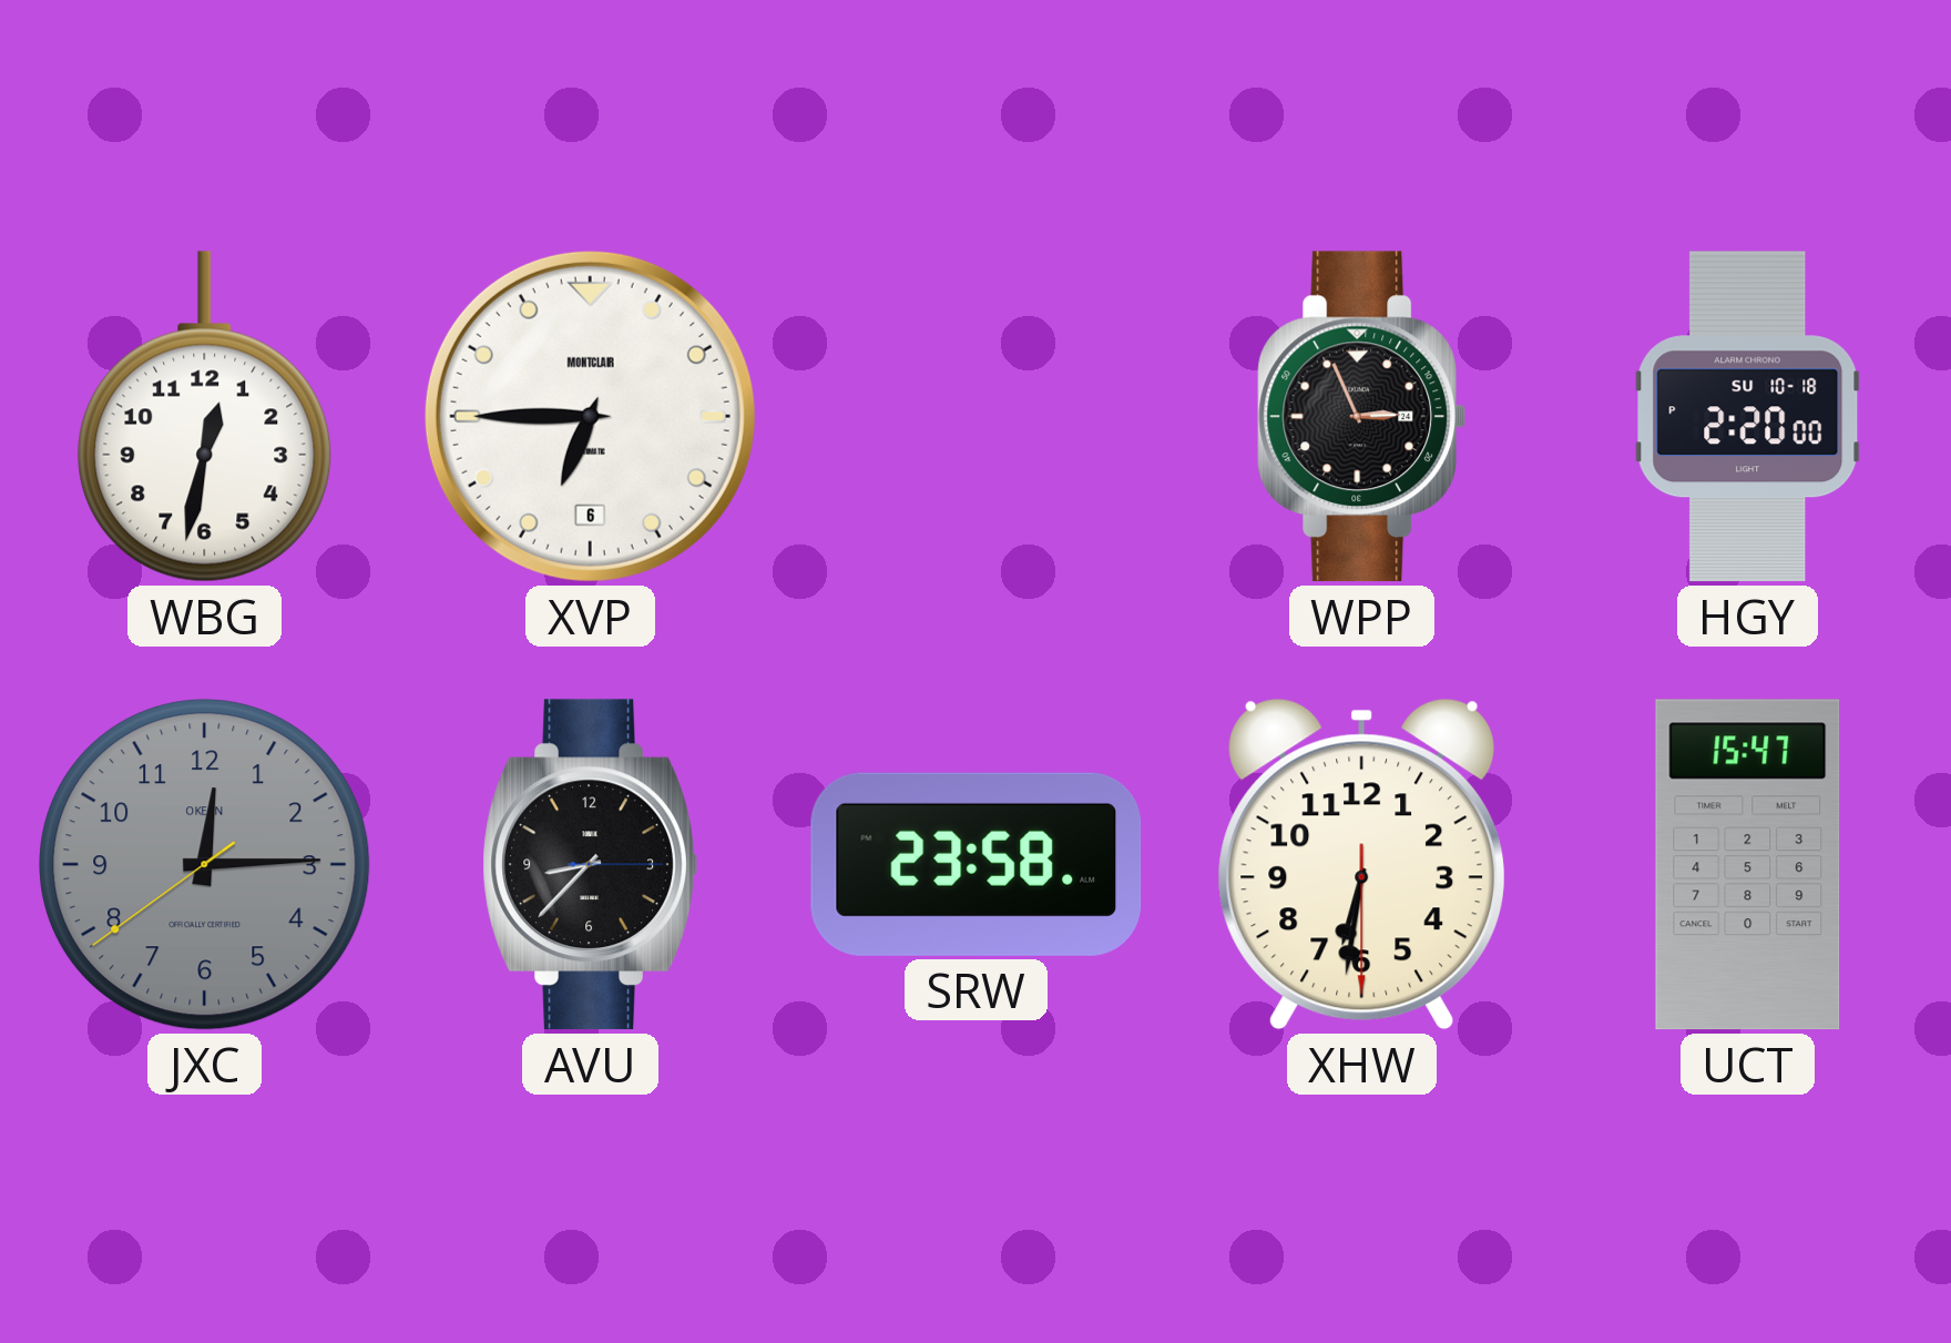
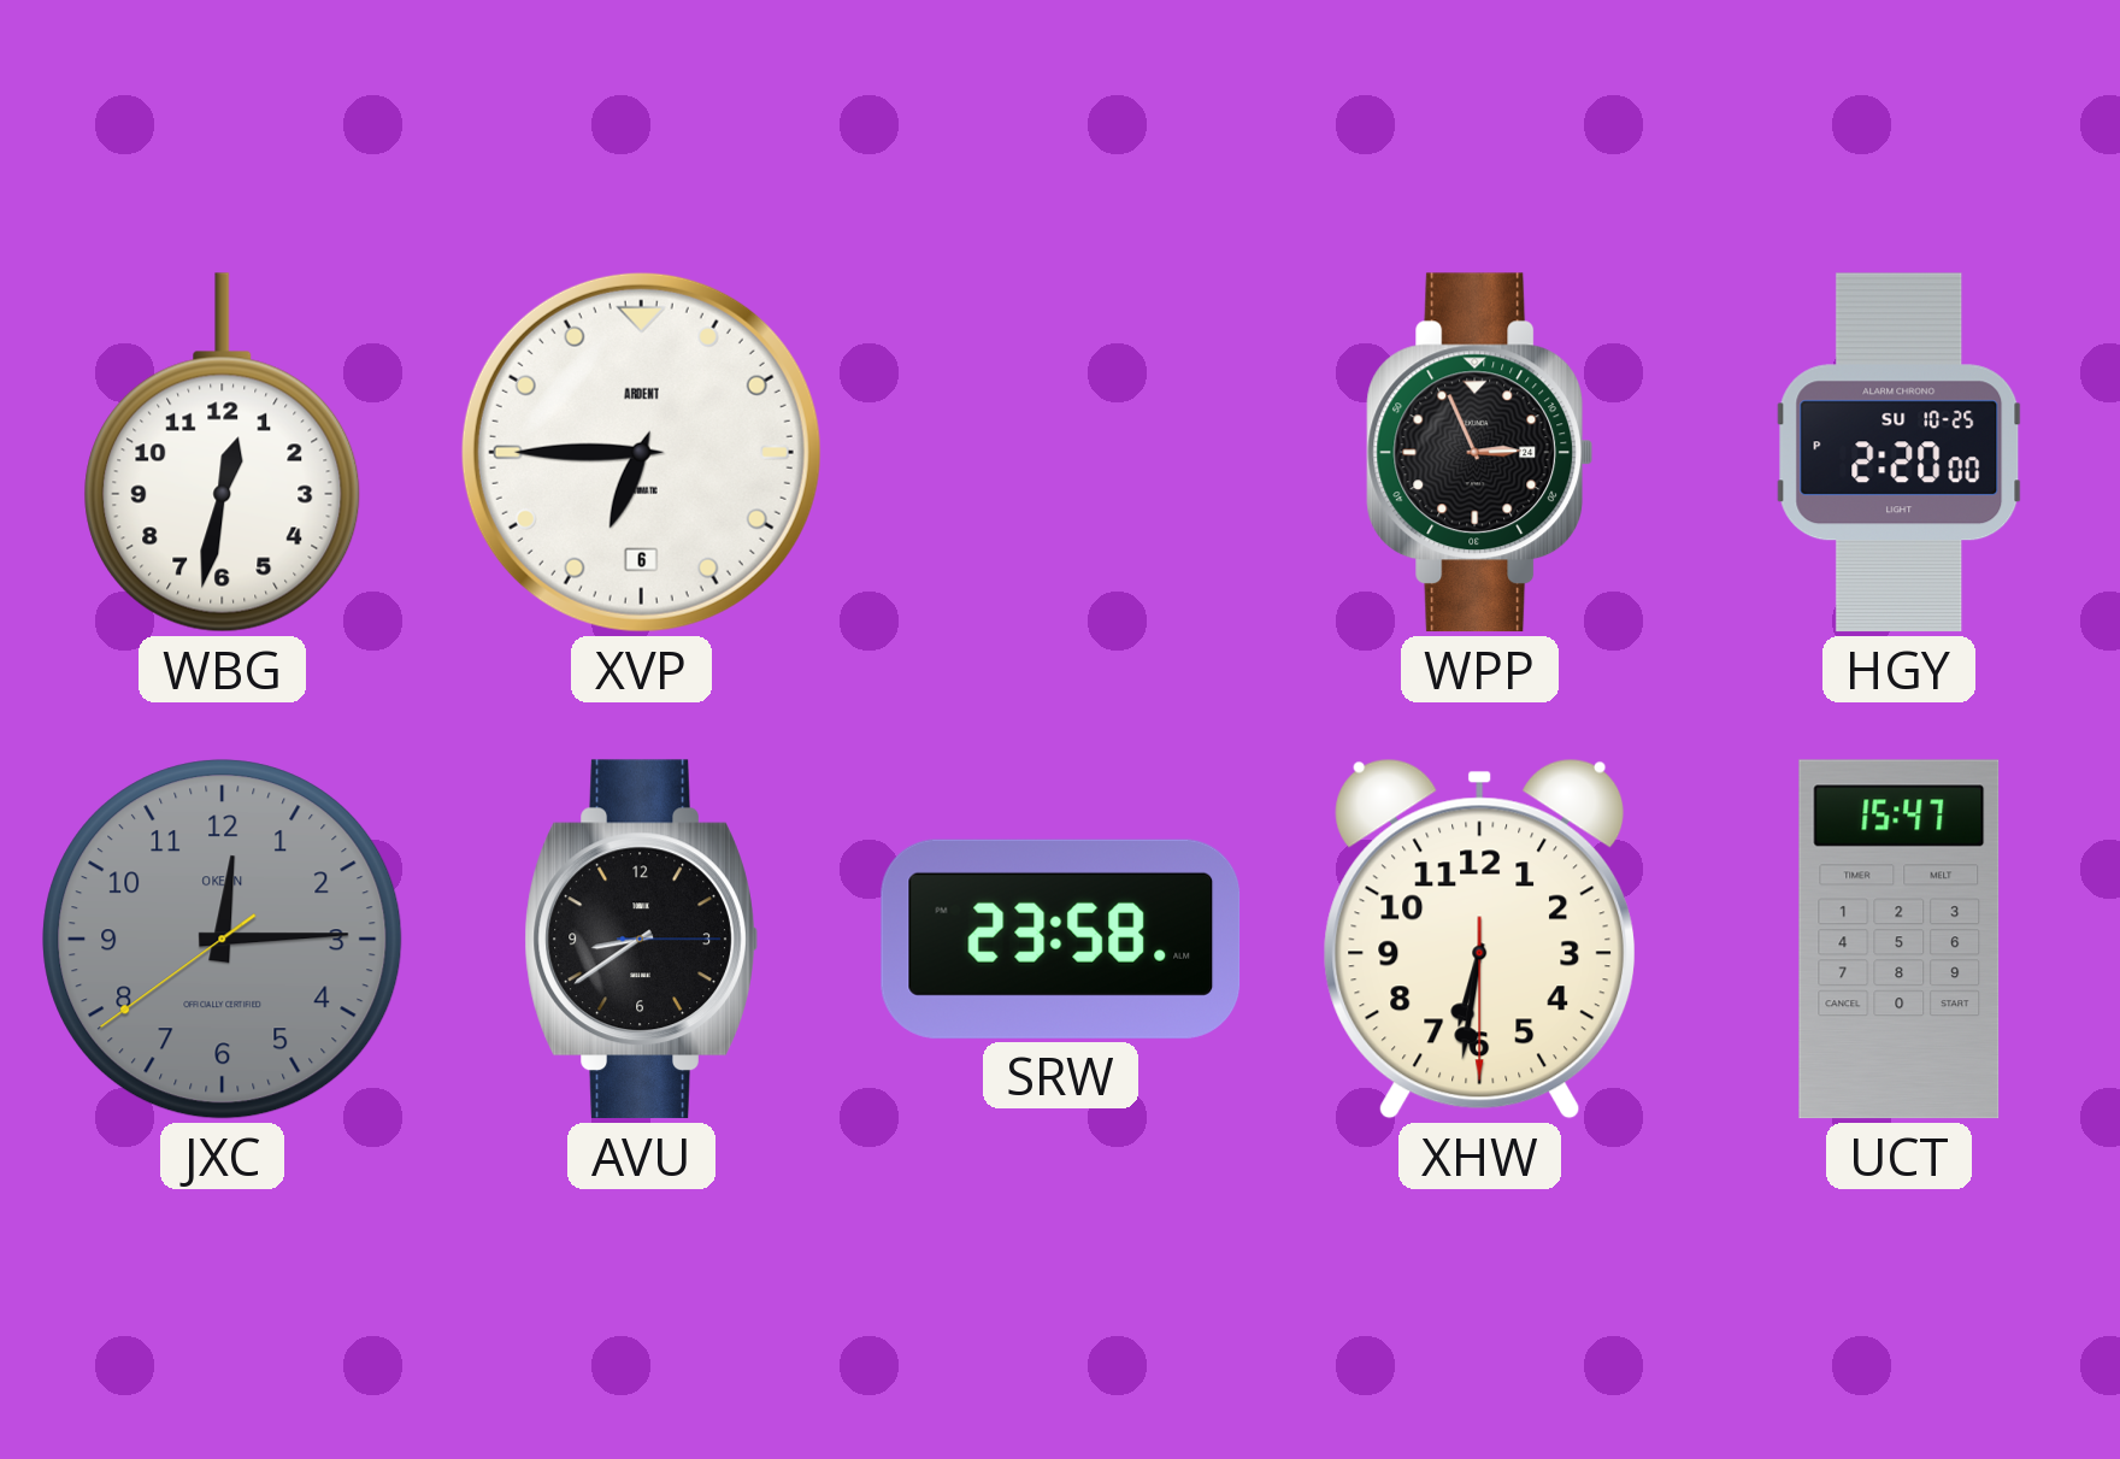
XVP brand: MONTCLAIR -> ARDENT (641, 452)
HGY date: SU 10-18 -> SU 10-25 (1900, 453)
AVU: 8:37 -> 8:39 (641, 940)
